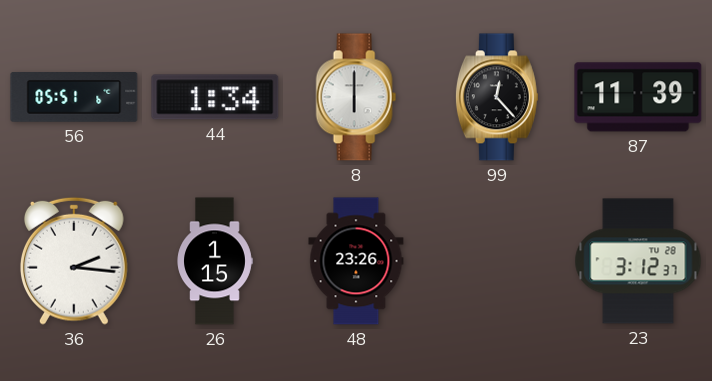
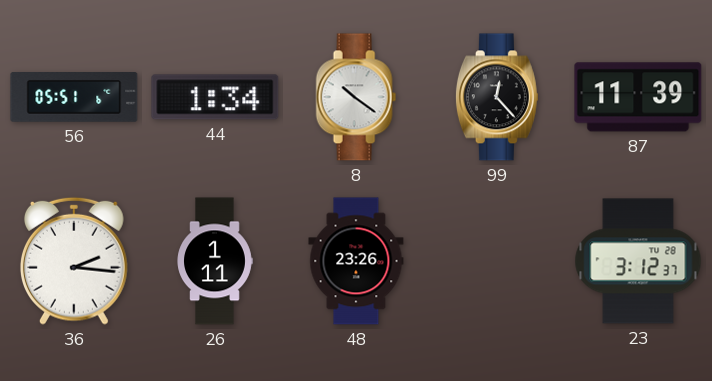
8: 6:00 -> 10:21 (356, 97)
26: 1:15 -> 1:11 (215, 261)
